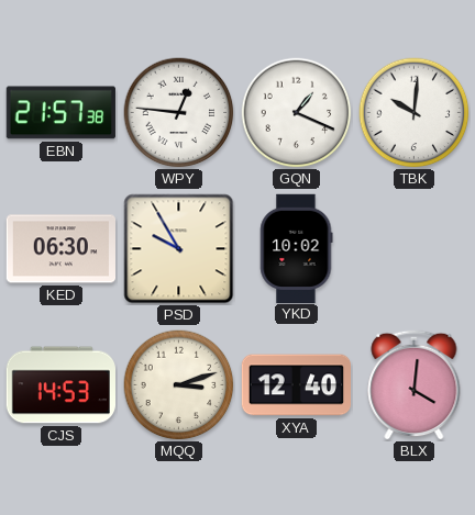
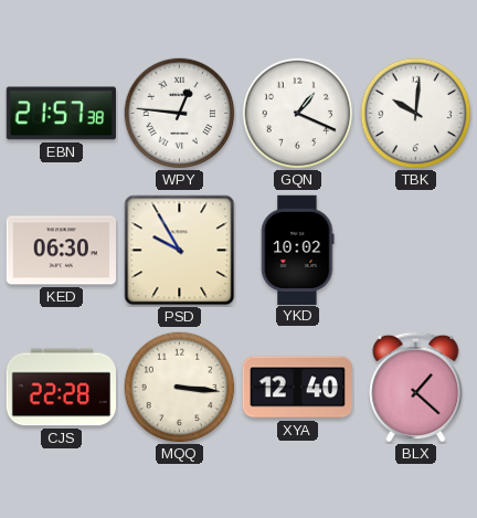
CJS: 14:53 -> 22:28 (61, 388)
MQQ: 3:12 -> 3:16 (180, 388)
BLX: 4:01 -> 1:22 (416, 387)
